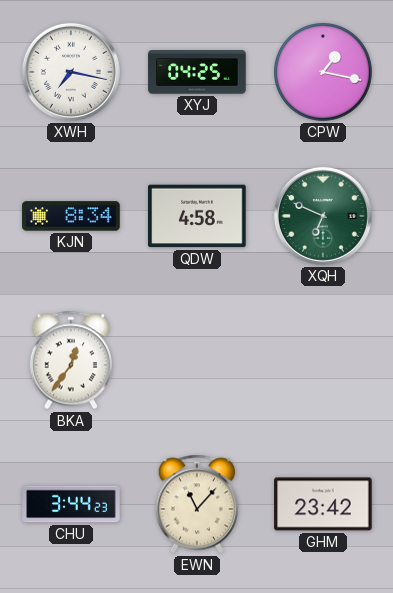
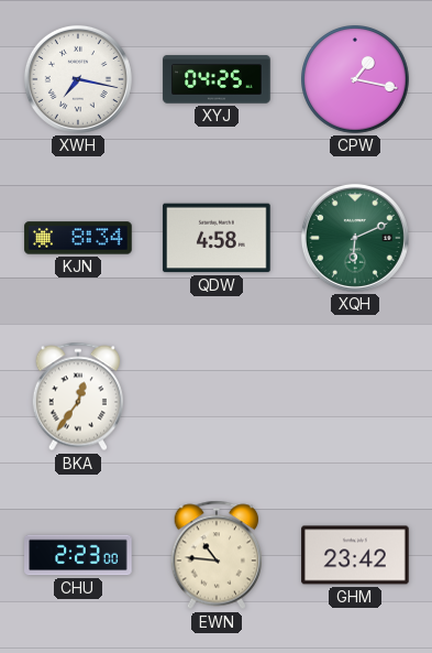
XQH: 6:49 -> 6:11 (355, 238)
CHU: 3:44 -> 2:23 (78, 555)
EWN: 11:07 -> 10:46 (217, 555)
